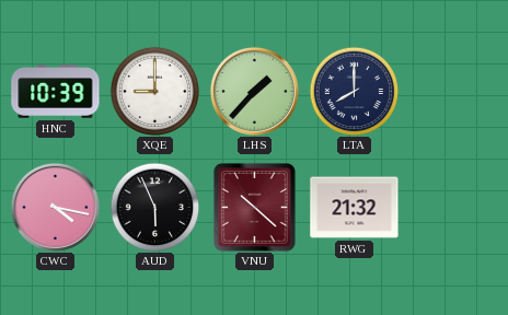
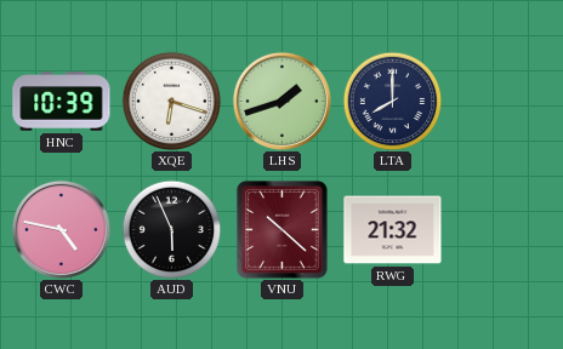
XQE: 9:00 -> 6:18 (171, 101)
LHS: 1:37 -> 1:42 (281, 101)
CWC: 4:17 -> 4:47 (61, 229)
